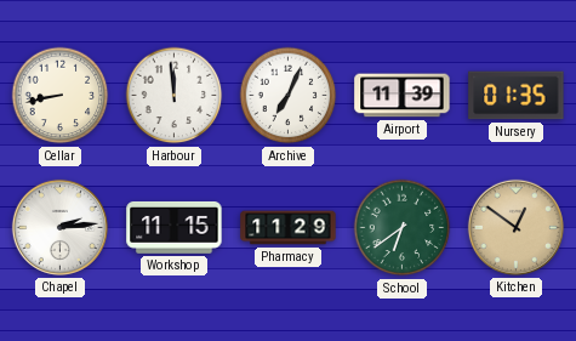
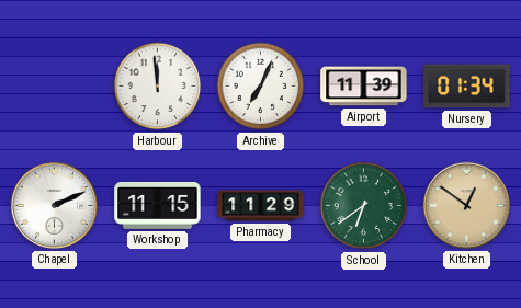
Cellar: 8:43 -> none (61, 96)
Nursery: 01:35 -> 01:34 (467, 87)
Chapel: 2:14 -> 2:11 (54, 205)
